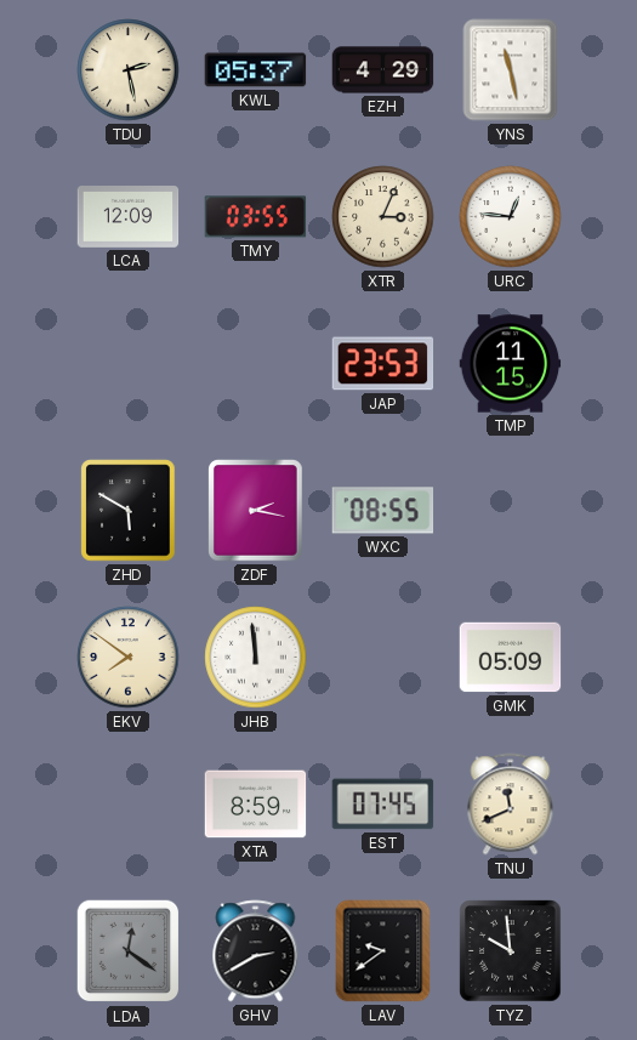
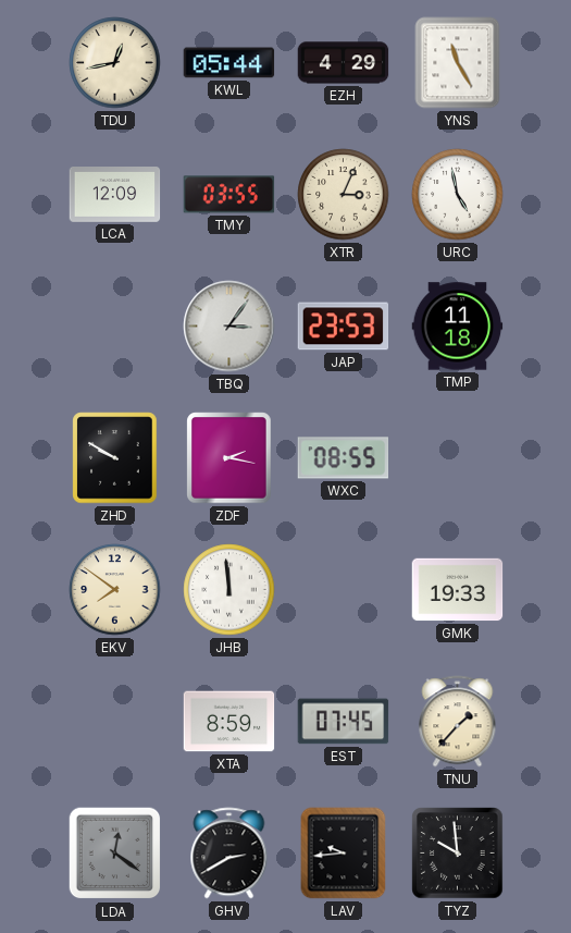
TDU: 2:28 -> 12:43 (115, 63)
KWL: 05:37 -> 05:44 (229, 63)
YNS: 11:28 -> 11:25 (458, 63)
URC: 12:46 -> 4:58 (458, 195)
TBQ: none -> 3:06 (229, 327)
TMP: 11:15 -> 11:18 (458, 327)
ZHD: 5:50 -> 9:50 (115, 458)
GMK: 05:09 -> 19:33 (458, 590)
TNU: 11:41 -> 1:37 (458, 722)
LAV: 9:39 -> 9:44 (344, 854)
